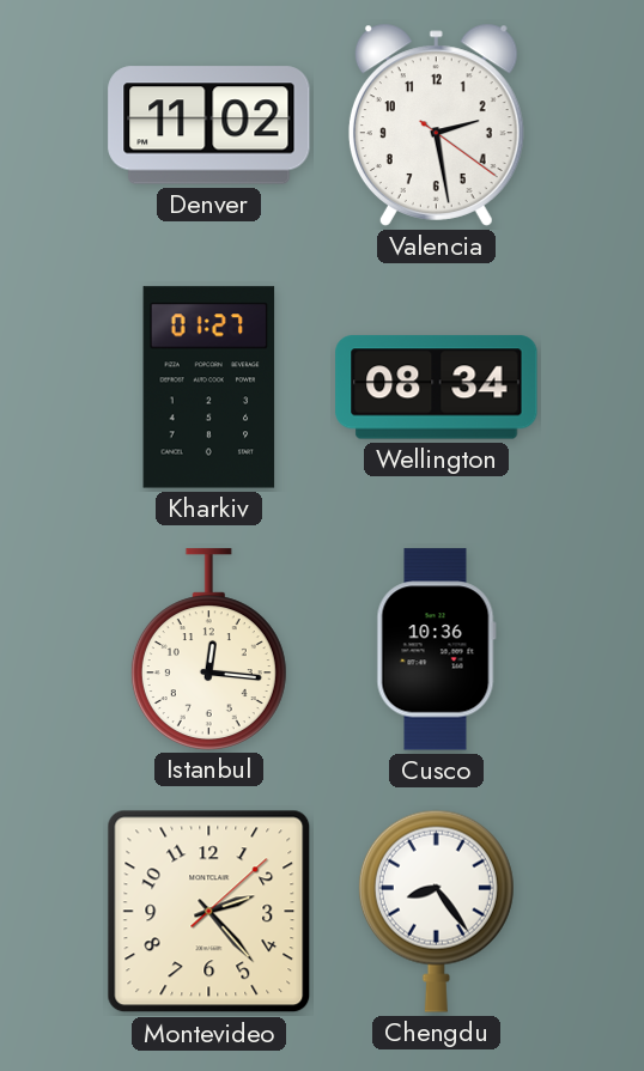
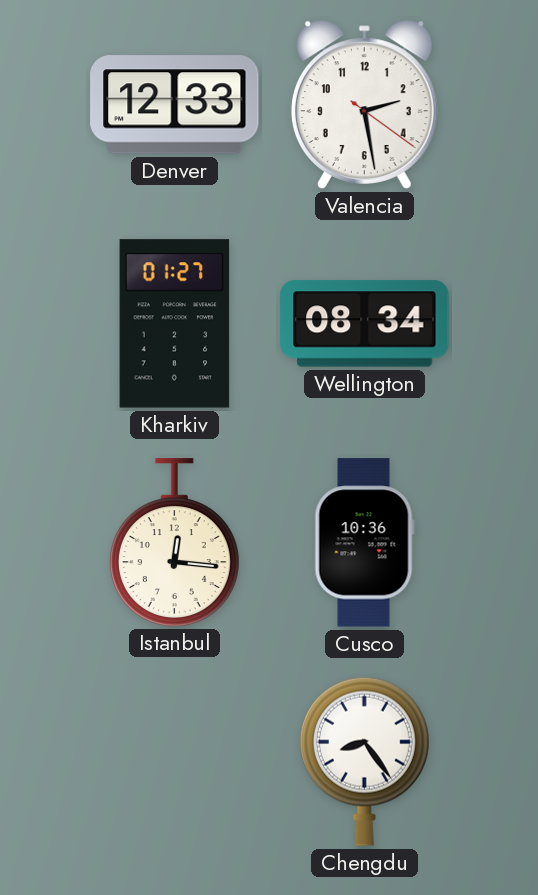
Denver: 11:02 -> 12:33 (175, 105)
Montevideo: 2:23 -> none (209, 912)
